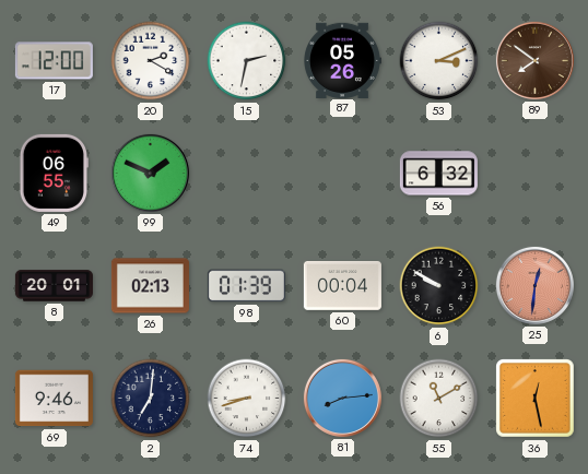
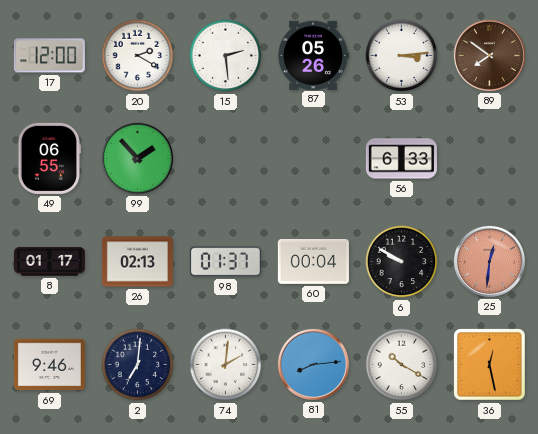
15: 2:32 -> 2:29 (226, 56)
53: 3:11 -> 3:14 (402, 56)
99: 1:49 -> 1:53 (137, 158)
56: 6:32 -> 6:33 (401, 159)
8: 20:01 -> 01:17 (49, 262)
98: 01:39 -> 01:37 (225, 262)
74: 8:42 -> 2:01 (226, 365)
55: 11:10 -> 10:20 (402, 365)
